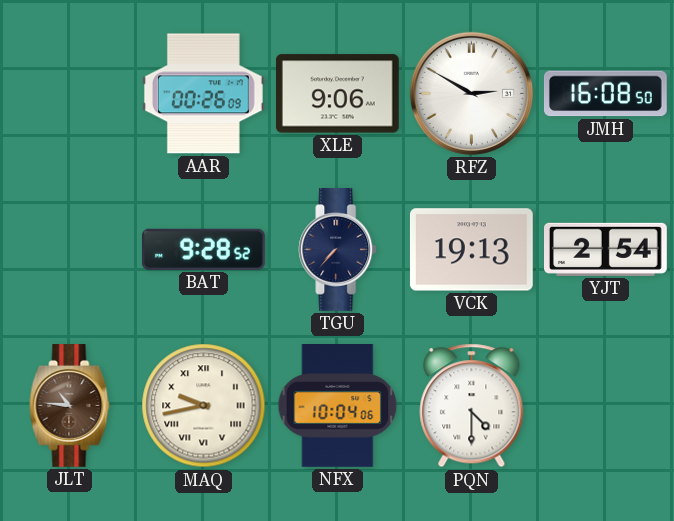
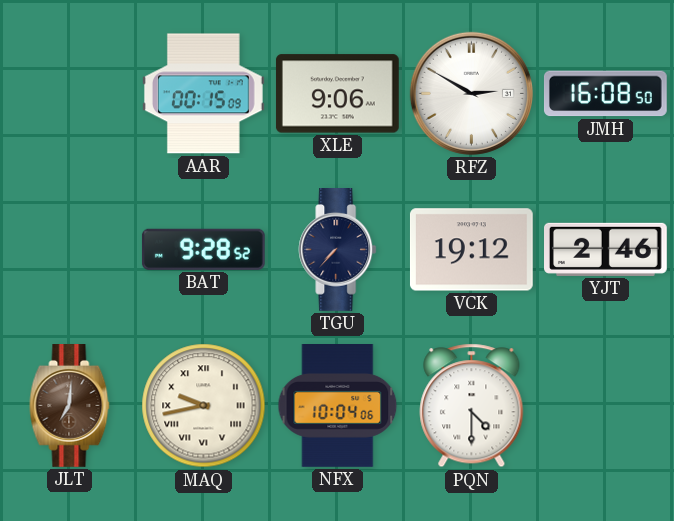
AAR: 00:26 -> 00:15 (203, 94)
VCK: 19:13 -> 19:12 (471, 250)
YJT: 2:54 -> 2:46 (606, 249)
JLT: 10:46 -> 7:01 (70, 406)
